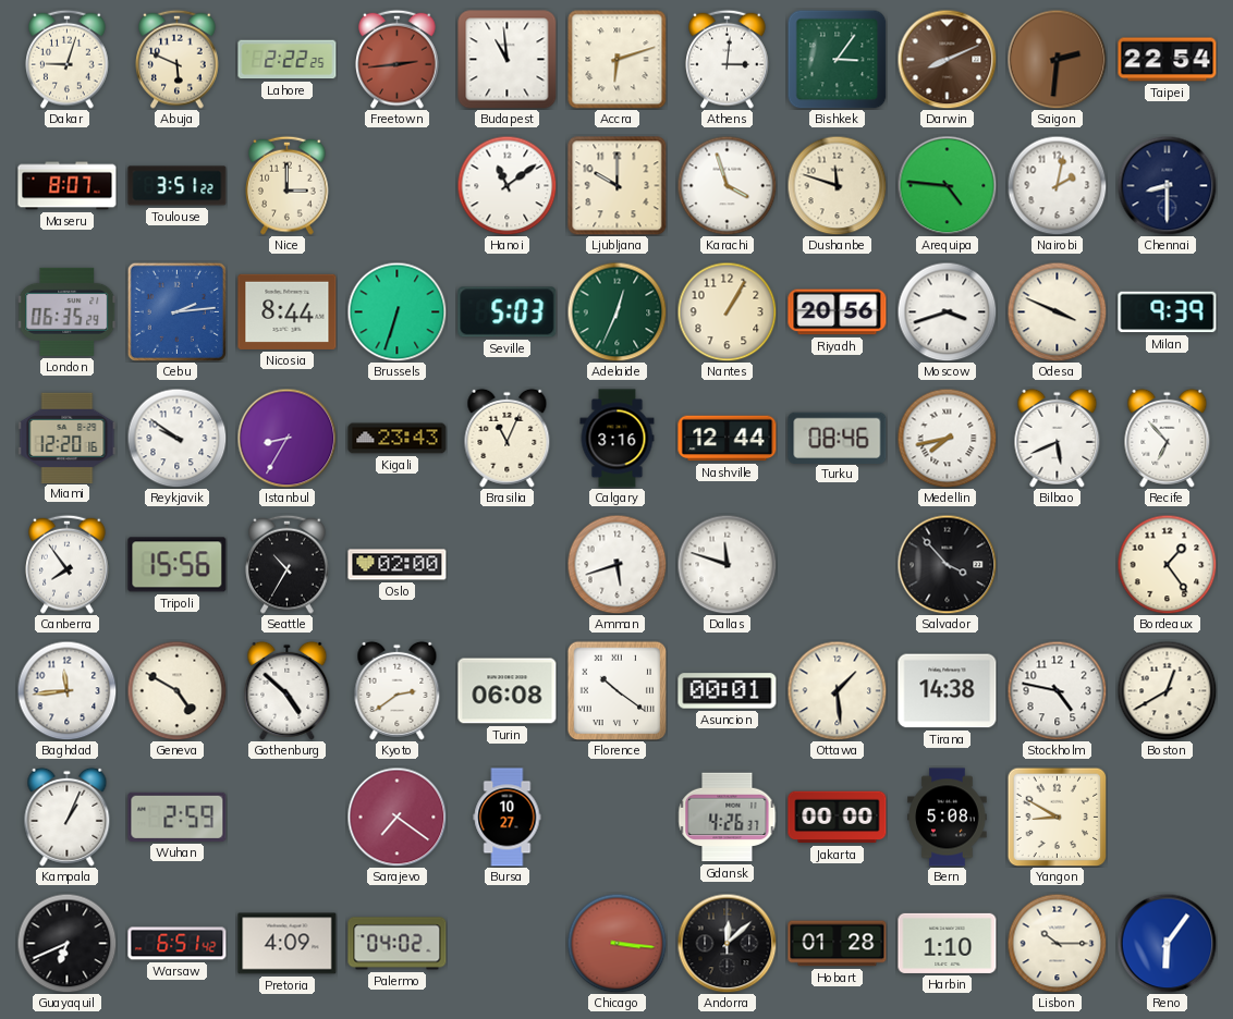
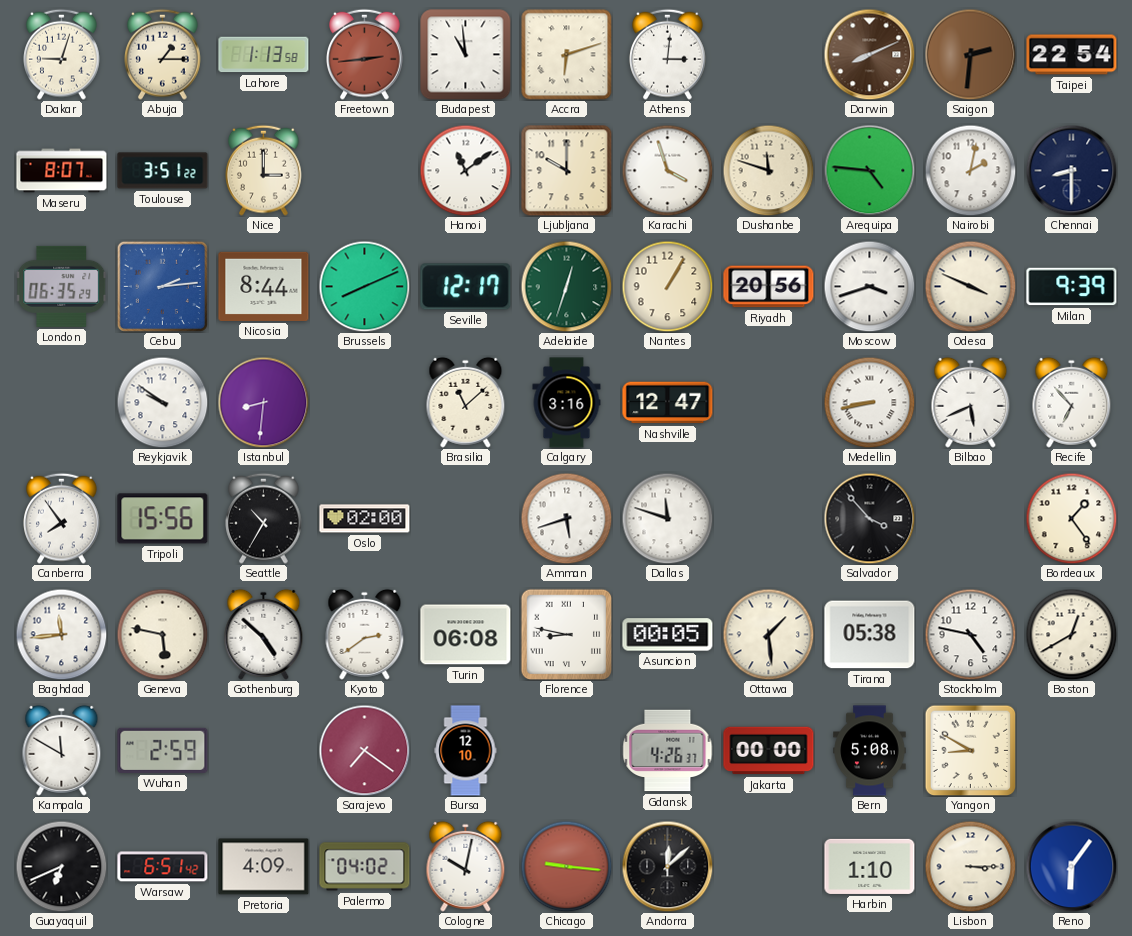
Abuja: 5:49 -> 1:15 (163, 54)
Lahore: 2:22 -> 1:13 (264, 55)
Bishkek: 3:06 -> none (837, 59)
Brussels: 6:33 -> 8:11 (364, 286)
Seville: 5:03 -> 12:17 (466, 287)
Adelaide: 12:34 -> 12:33 (566, 286)
Miami: 12:20 -> none (68, 438)
Istanbul: 8:35 -> 8:31 (263, 402)
Kigali: 23:43 -> none (398, 439)
Brasilia: 11:04 -> 11:08 (466, 402)
Nashville: 12:44 -> 12:47 (668, 403)
Turku: 08:46 -> none (838, 438)
Medellin: 7:43 -> 8:43 (869, 402)
Geneva: 4:50 -> 5:47 (162, 634)
Florence: 10:21 -> 8:47 (566, 634)
Asuncion: 00:01 -> 00:05 (668, 635)
Tirana: 14:38 -> 05:38 (870, 635)
Kampala: 1:04 -> 11:50 (62, 750)
Bursa: 10:27 -> 12:10 (466, 751)
Cologne: none -> 10:02 (466, 866)
Chicago: 3:16 -> 9:16 (566, 866)
Hobart: 01:28 -> none (838, 944)
Lisbon: 10:15 -> 3:15 (970, 866)
